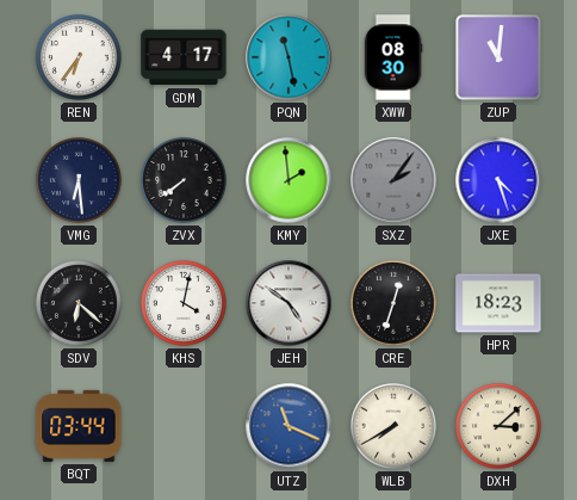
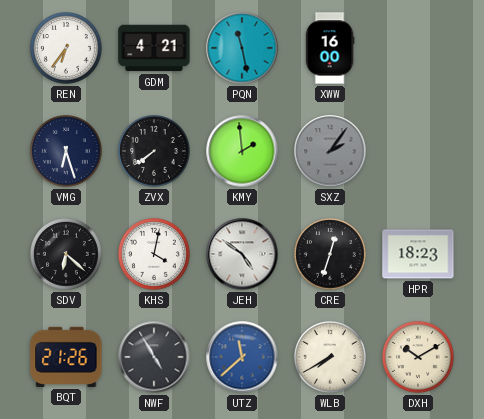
GDM: 4:17 -> 4:21 (154, 48)
XWW: 08:30 -> 16:00 (330, 48)
ZUP: 11:01 -> none (500, 58)
VMG: 6:29 -> 6:27 (67, 152)
JXE: 4:27 -> none (498, 180)
BQT: 03:44 -> 21:26 (66, 357)
NWF: none -> 4:55 (154, 357)
UTZ: 11:19 -> 11:38 (242, 357)
DXH: 3:08 -> 10:10 (419, 358)
